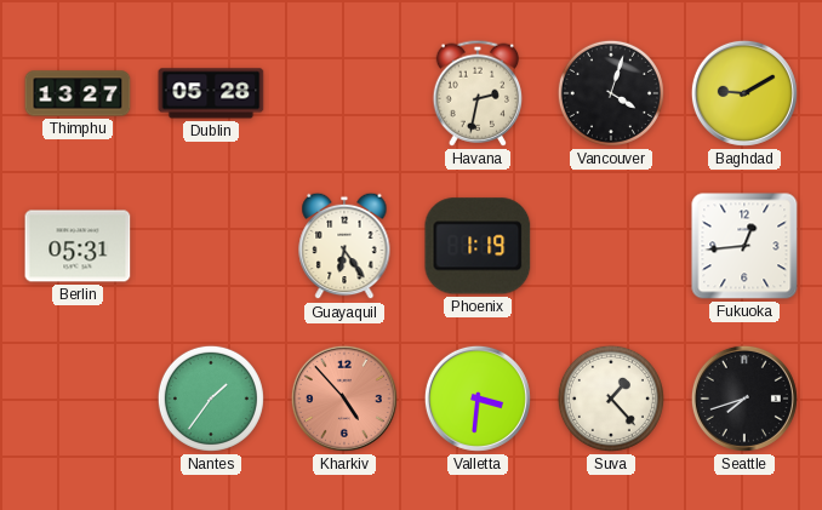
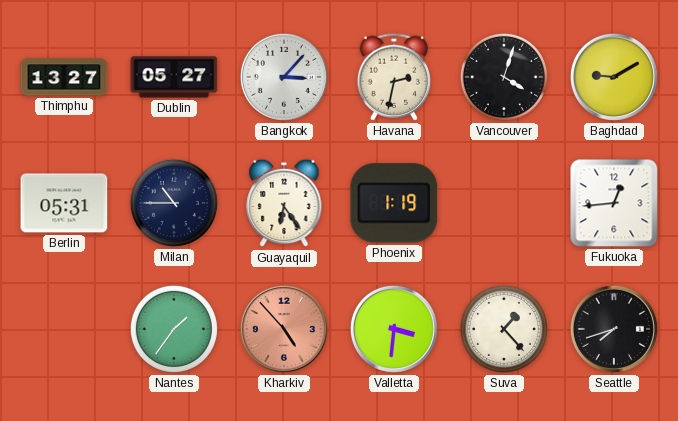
Dublin: 05:28 -> 05:27 (174, 77)
Bangkok: none -> 3:07 (284, 77)
Milan: none -> 10:45 (174, 203)
